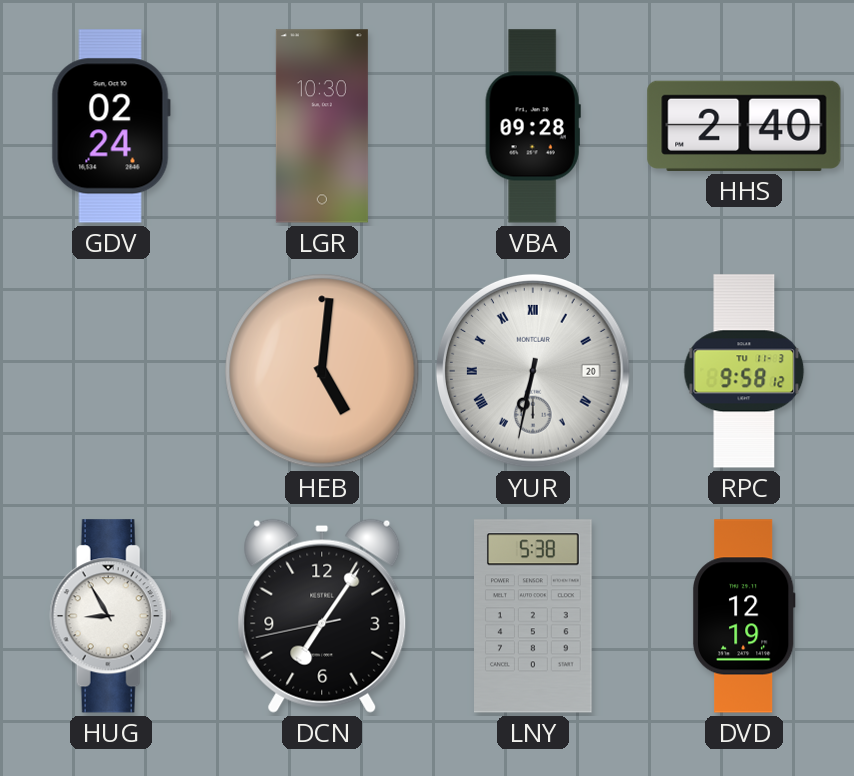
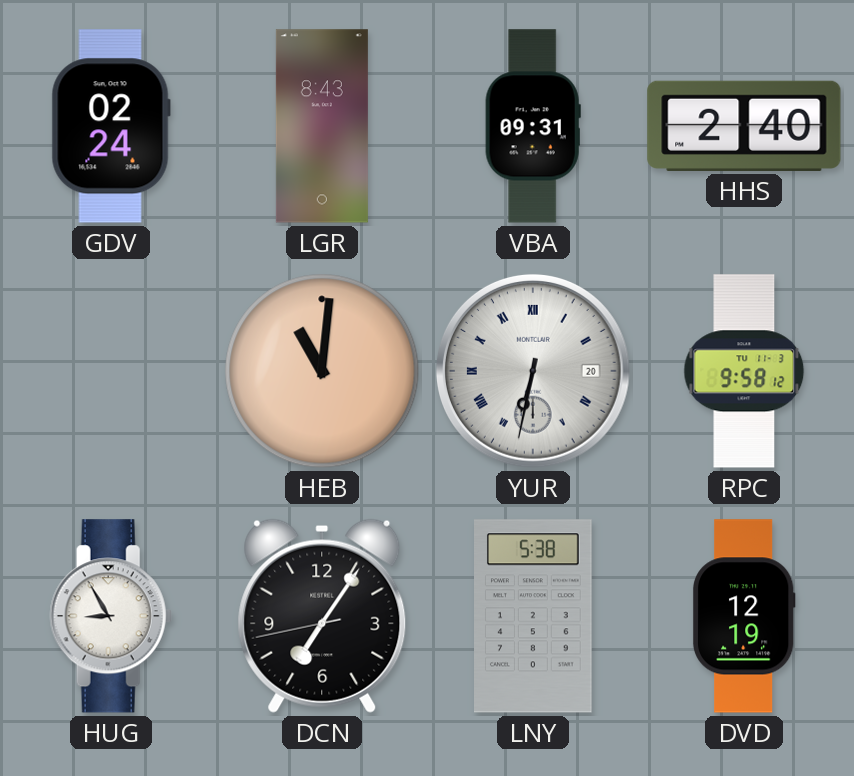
LGR: 10:30 -> 8:43 (322, 126)
VBA: 09:28 -> 09:31 (533, 126)
HEB: 5:01 -> 11:01 (322, 371)
